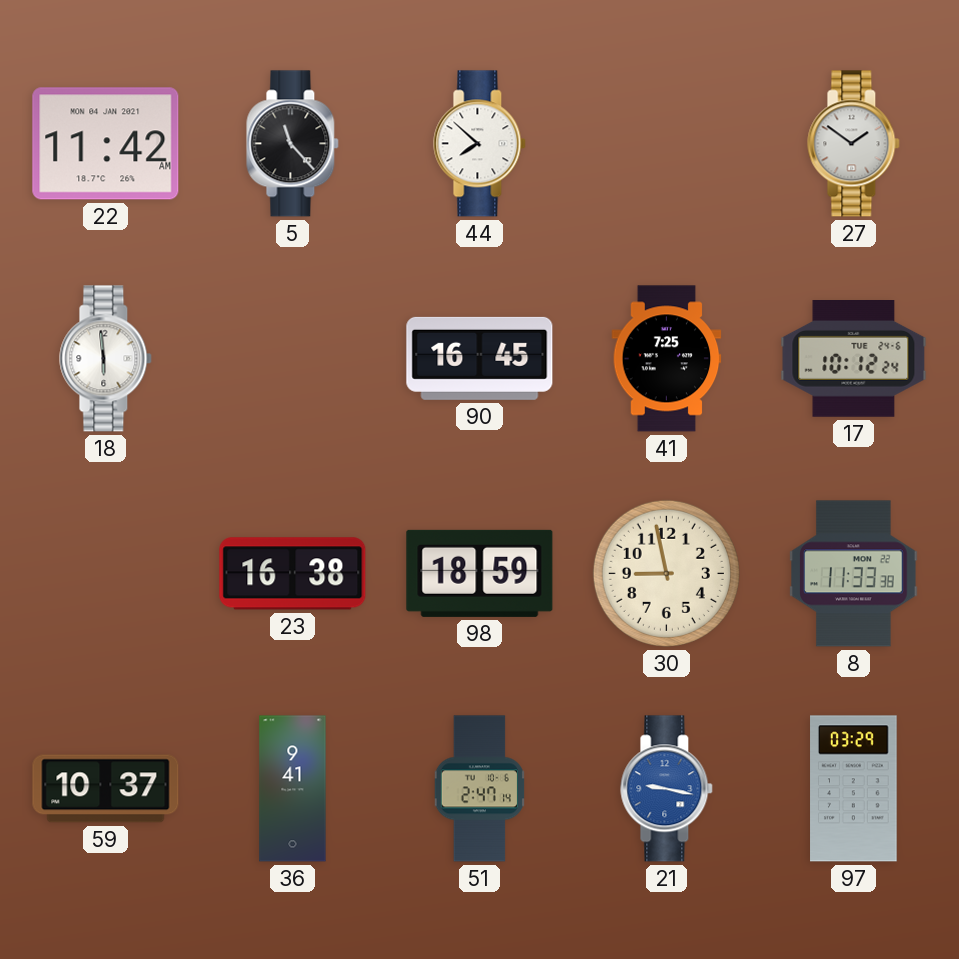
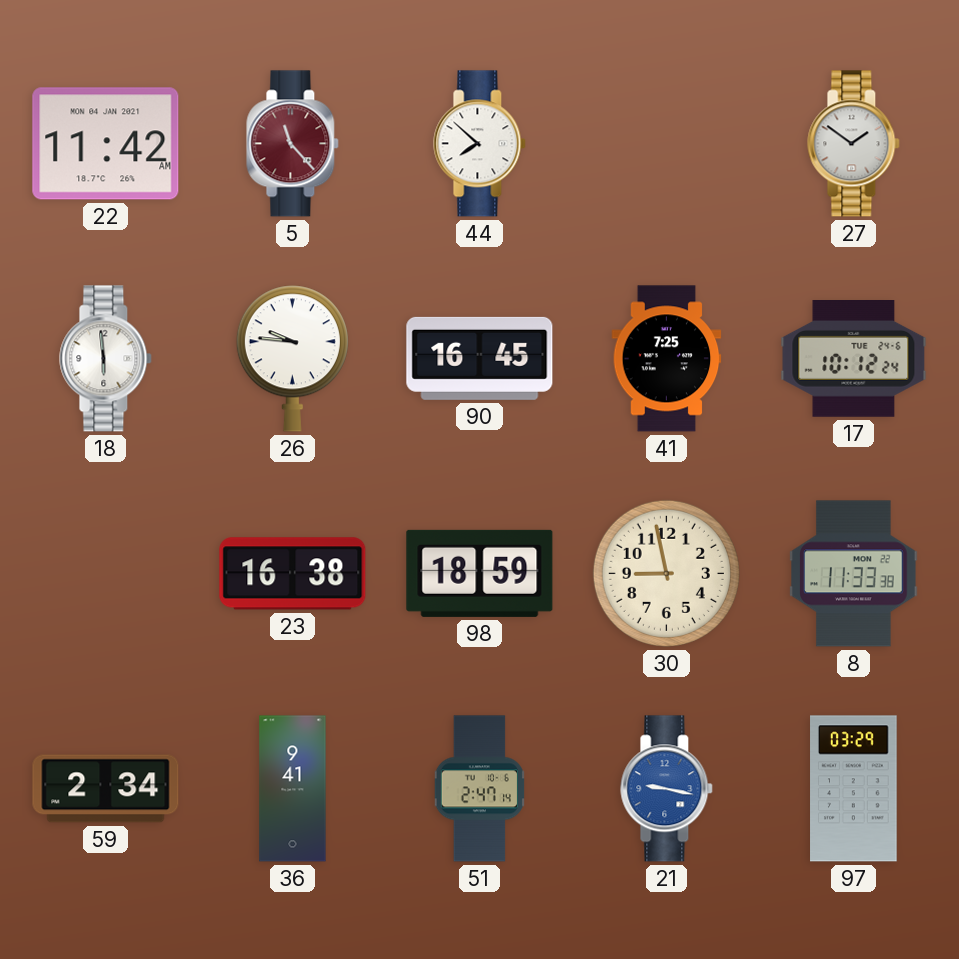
5 dial: black -> burgundy (293, 144)
26: none -> 9:46 (292, 359)
59: 10:37 -> 2:34 (106, 789)
